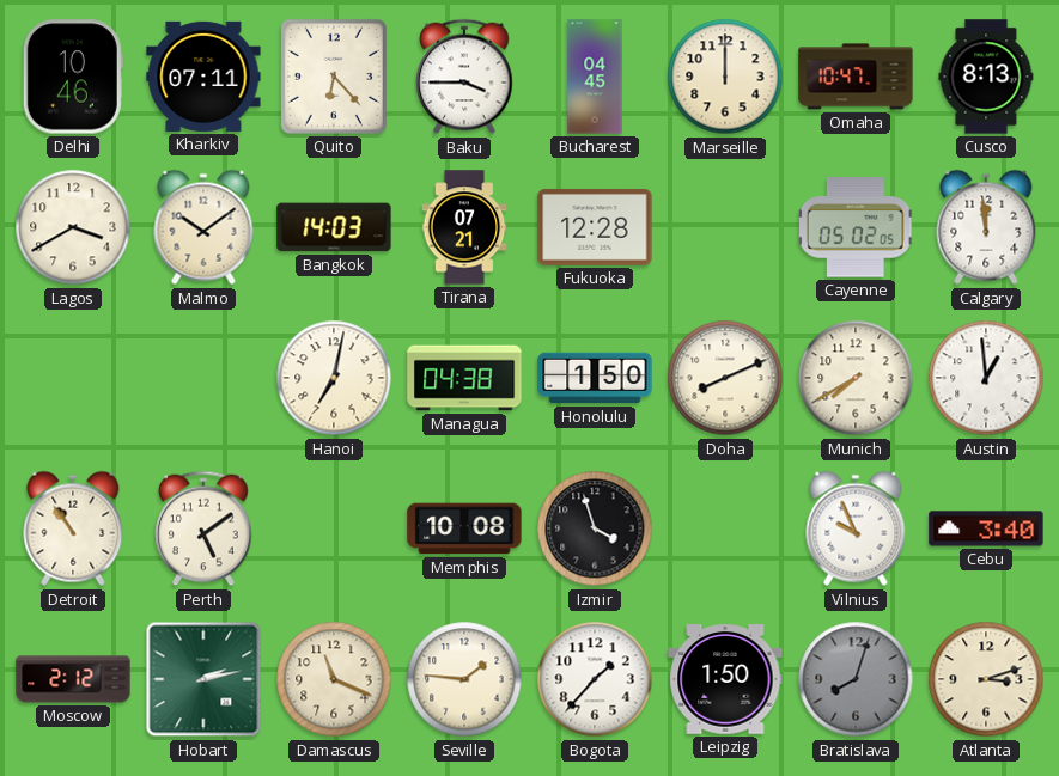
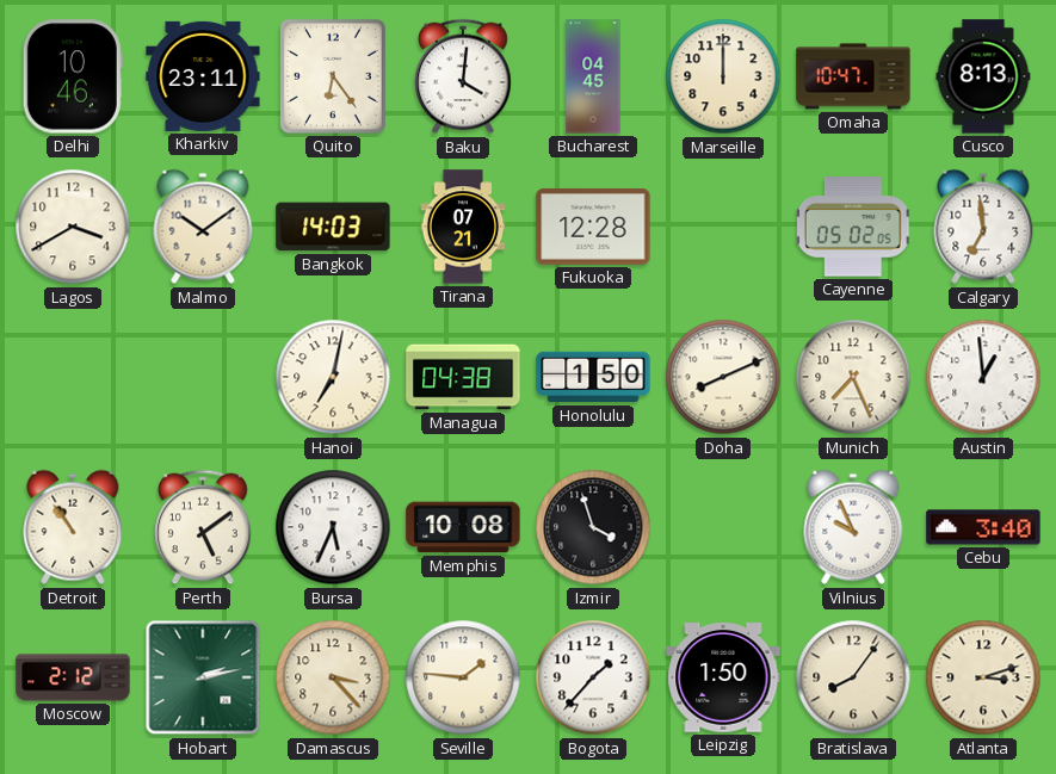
Kharkiv: 07:11 -> 23:11 (203, 76)
Quito: 6:23 -> 6:24 (333, 76)
Baku: 3:45 -> 4:01 (463, 76)
Calgary: 11:59 -> 6:59 (983, 227)
Munich: 7:40 -> 7:26 (853, 377)
Bursa: none -> 5:34 (333, 527)
Damascus: 11:19 -> 3:23 (333, 677)
Bratislava: 8:03 -> 8:06 (853, 677)
Bratislava dial: grey -> cream (853, 677)
